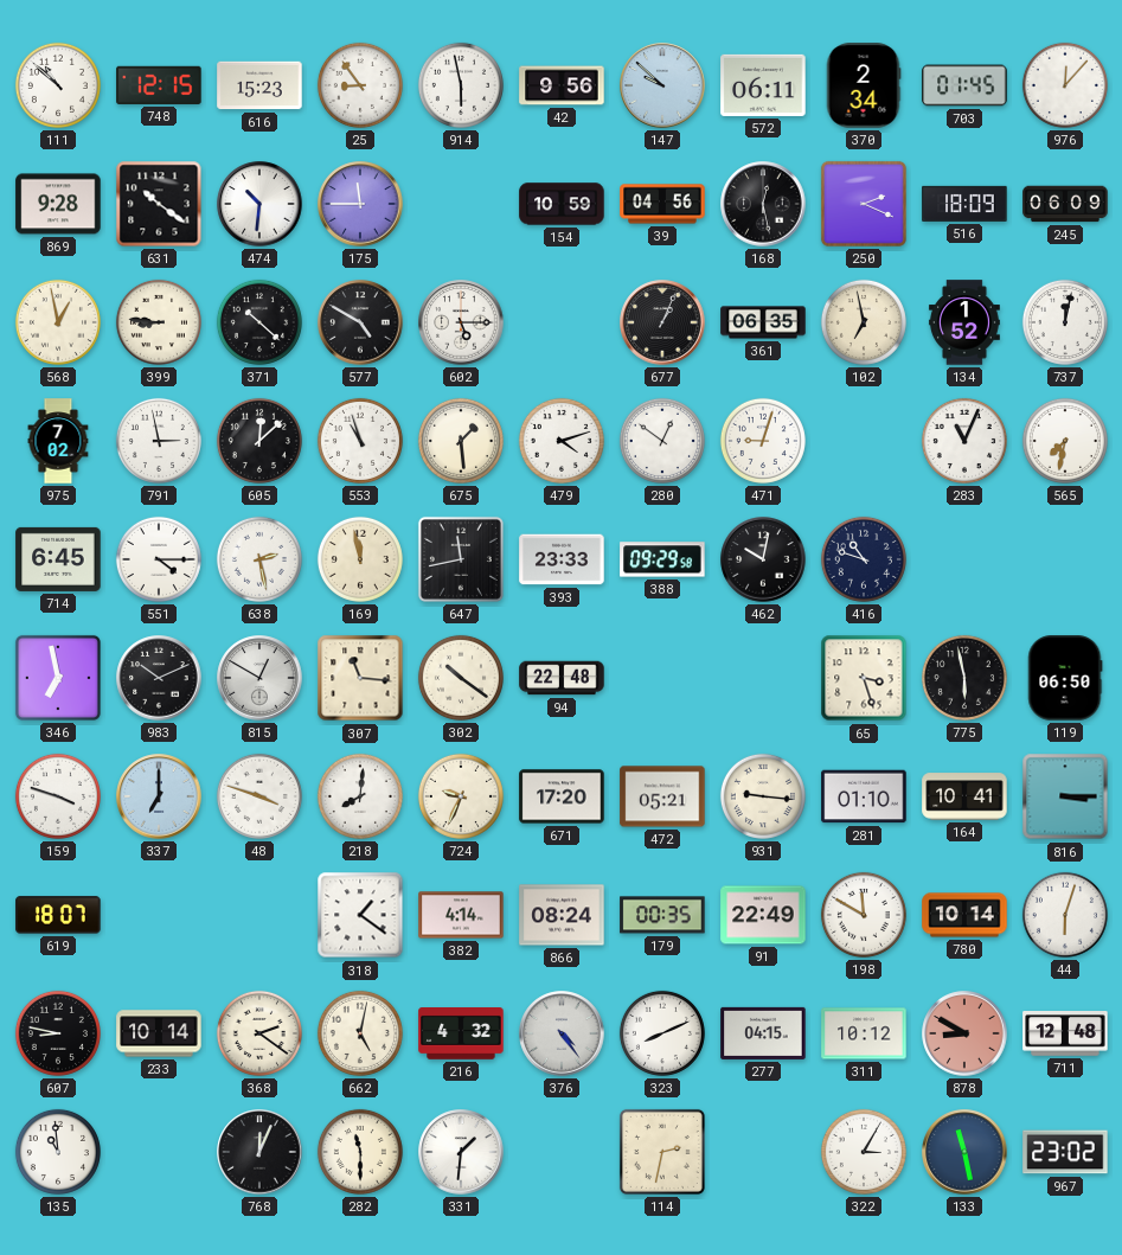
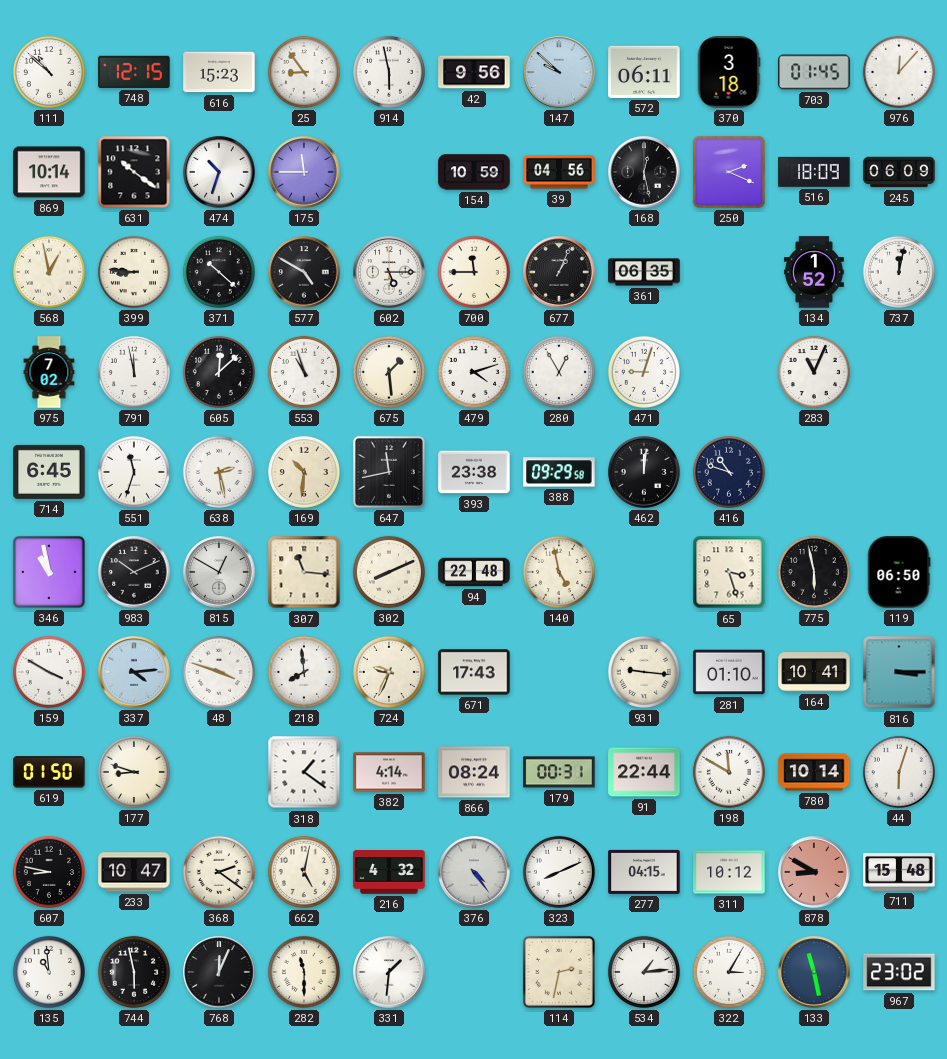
370: 2:34 -> 3:18 (729, 72)
869: 9:28 -> 10:14 (49, 172)
474: 10:31 -> 10:33 (219, 172)
700: none -> 11:45 (474, 272)
102: 6:58 -> none (864, 322)
791: 2:58 -> 11:58 (134, 372)
280: 12:51 -> 12:55 (559, 372)
565: 7:32 -> none (1065, 441)
551: 4:15 -> 11:33 (134, 472)
169: 11:58 -> 10:31 (304, 472)
393: 23:33 -> 23:38 (474, 472)
462: 10:02 -> 12:01 (644, 472)
346: 6:58 -> 10:58 (49, 572)
302: 10:21 -> 8:11 (389, 572)
140: none -> 4:58 (559, 572)
159: 3:48 -> 3:50 (49, 672)
337: 7:00 -> 4:14 (134, 672)
218: 8:01 -> 7:59 (304, 672)
671: 17:20 -> 17:43 (474, 672)
472: 05:21 -> none (662, 796)
619: 18:07 -> 01:50 (49, 772)
177: none -> 8:48 (134, 772)
179: 00:35 -> 00:31 (559, 772)
91: 22:49 -> 22:44 (644, 772)
233: 10:14 -> 10:47 (134, 872)
711: 12:48 -> 15:48 (899, 873)
744: none -> 5:58 (134, 972)
534: none -> 1:14 (644, 972)
